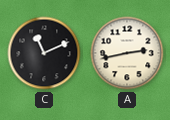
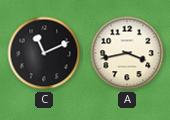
A: 2:43 -> 3:43 (127, 53)
